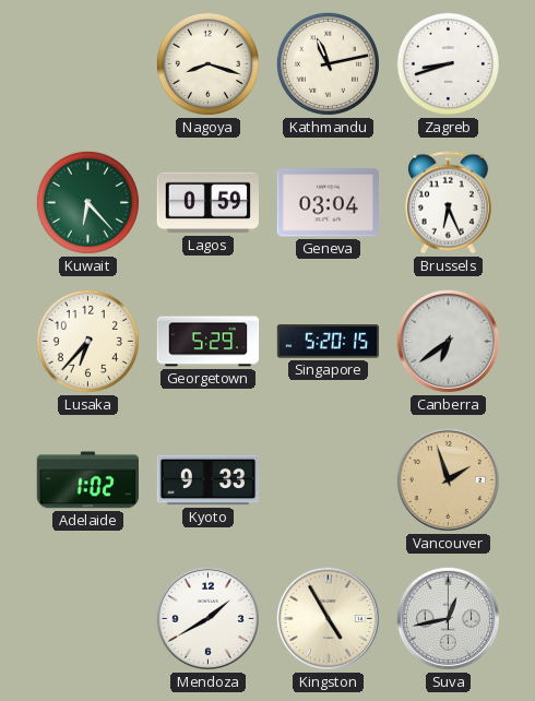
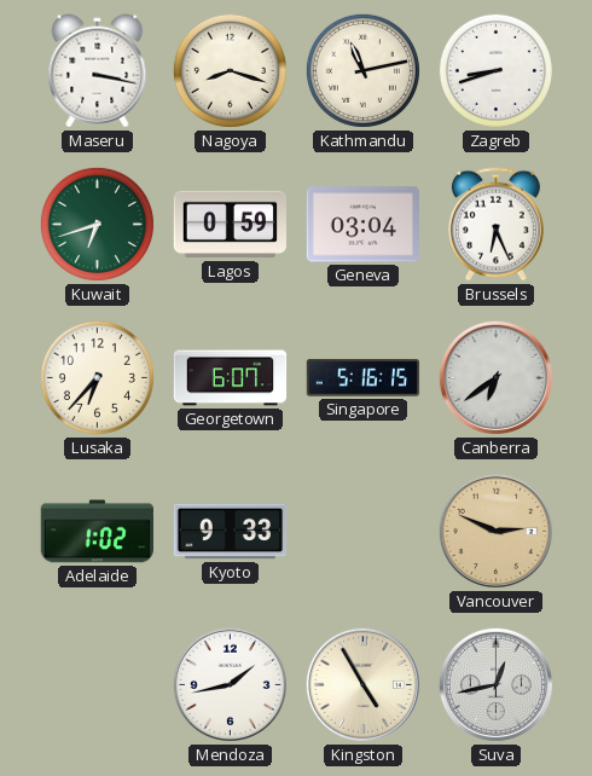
Maseru: none -> 3:17 (98, 71)
Kuwait: 6:23 -> 6:42 (97, 224)
Georgetown: 5:29 -> 6:07 (231, 378)
Singapore: 5:20 -> 5:16 (364, 378)
Vancouver: 1:57 -> 2:49 (495, 531)
Mendoza: 1:40 -> 1:43 (230, 684)
